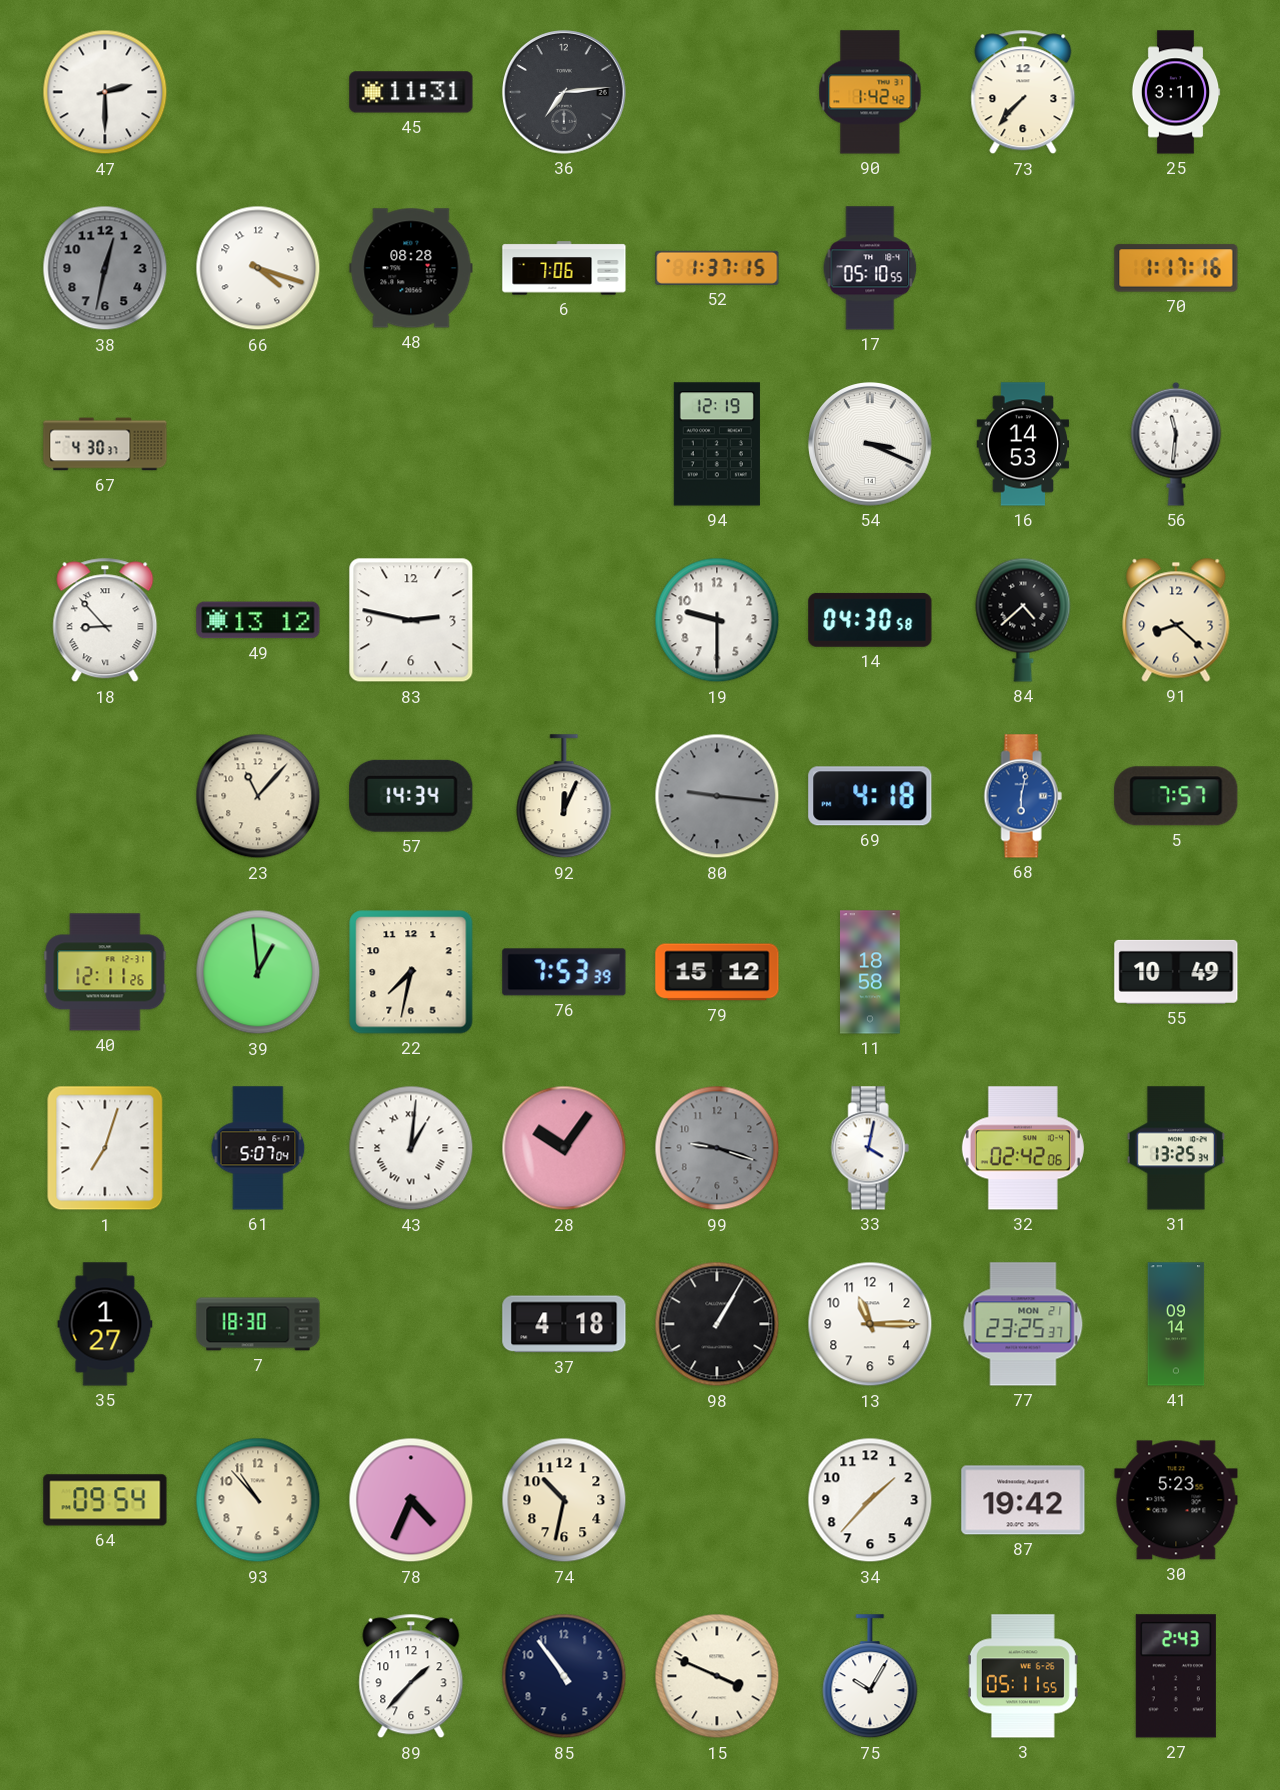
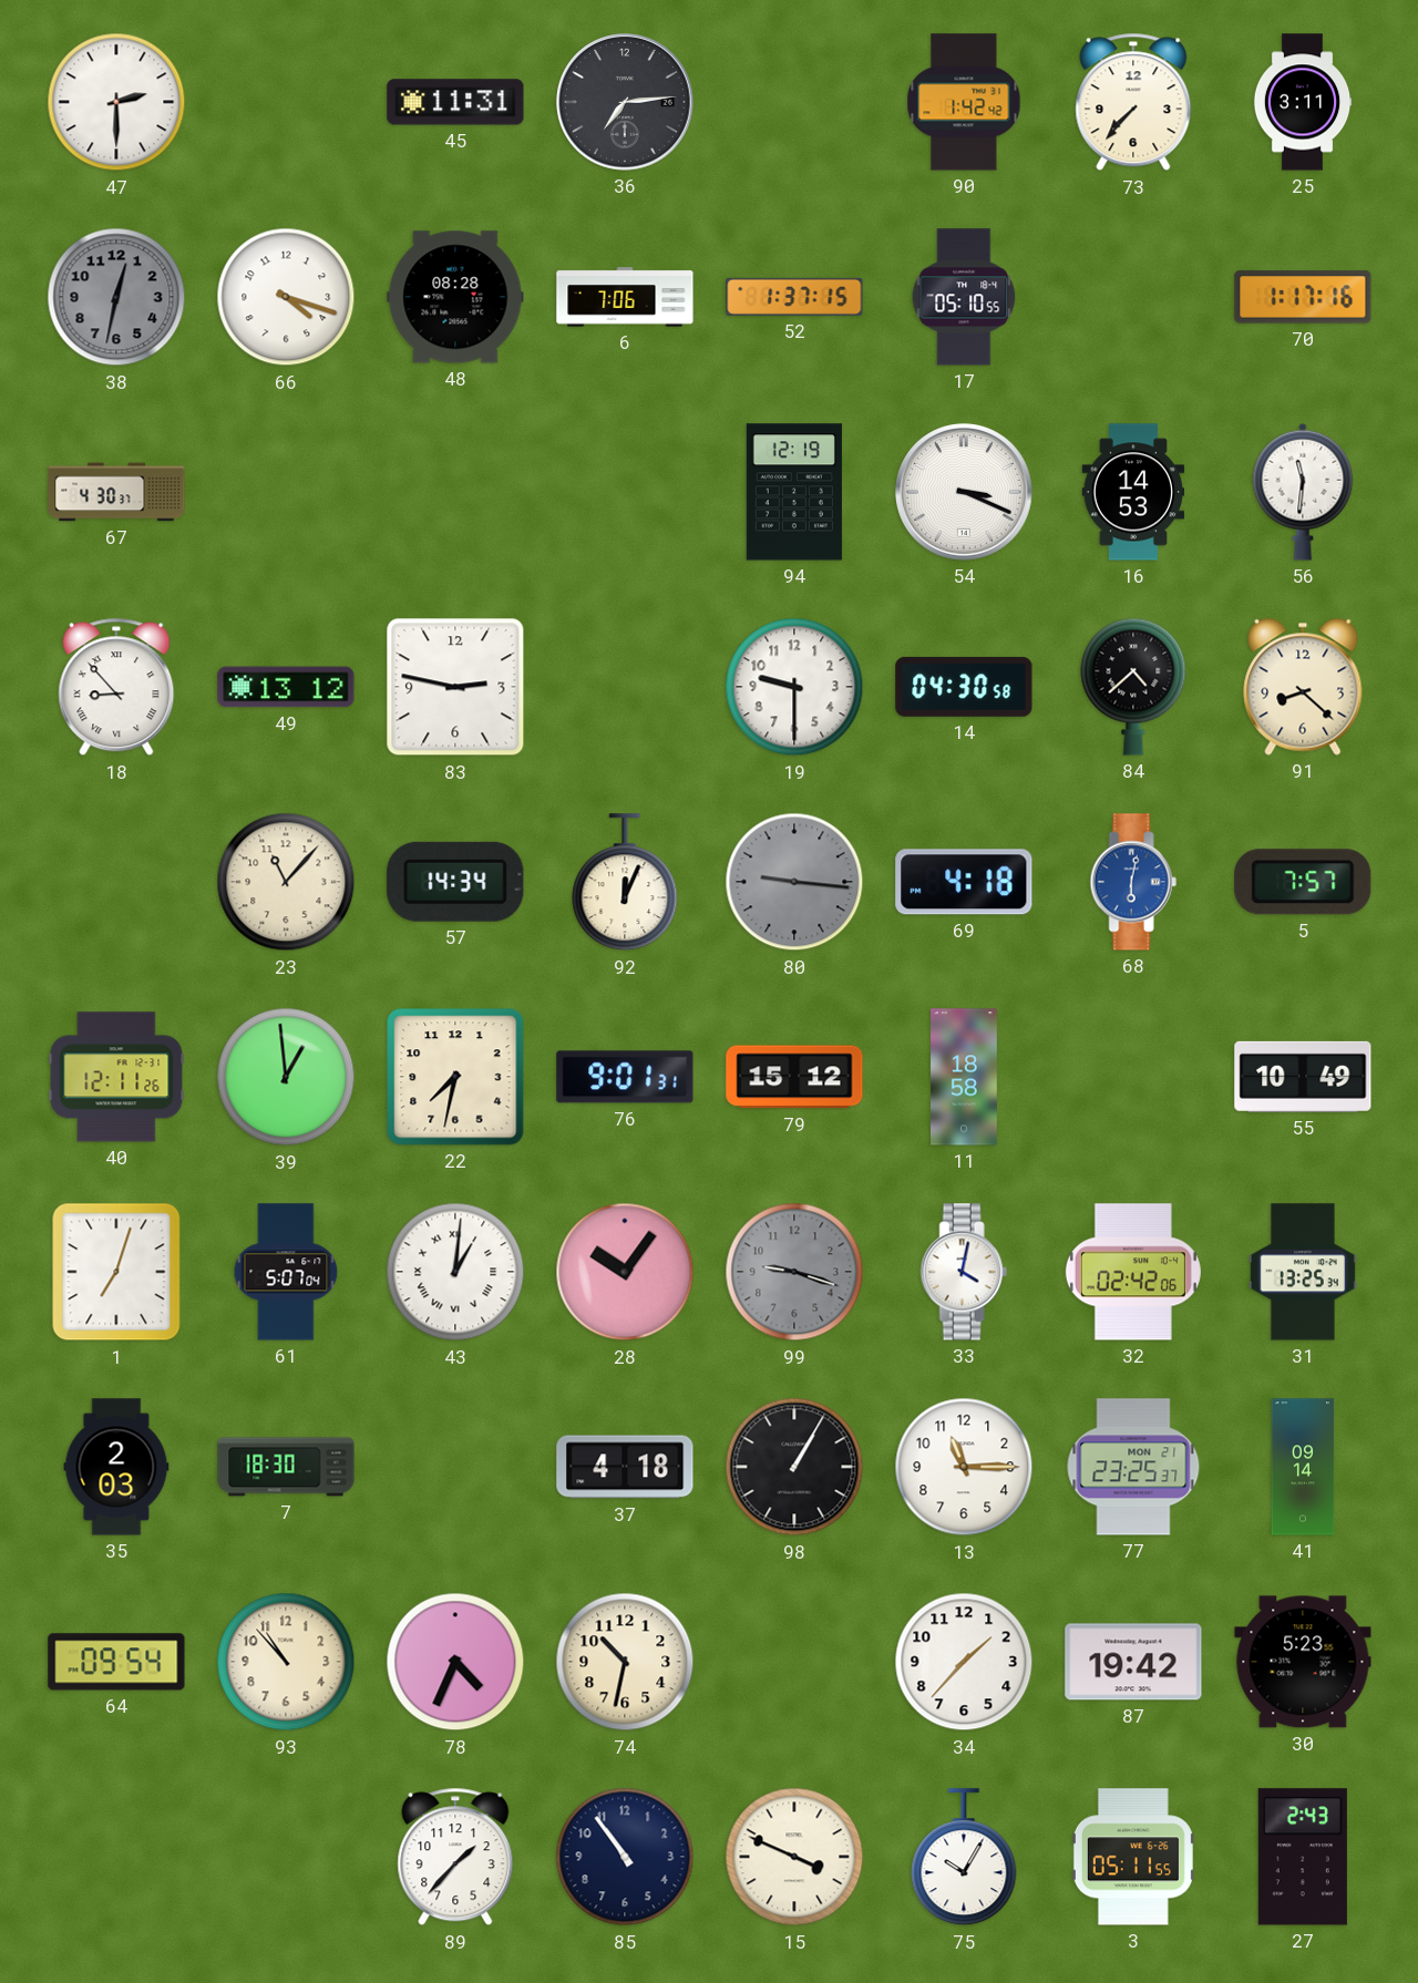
76: 7:53 -> 9:01 (625, 1077)
35: 1:27 -> 2:03 (116, 1467)
